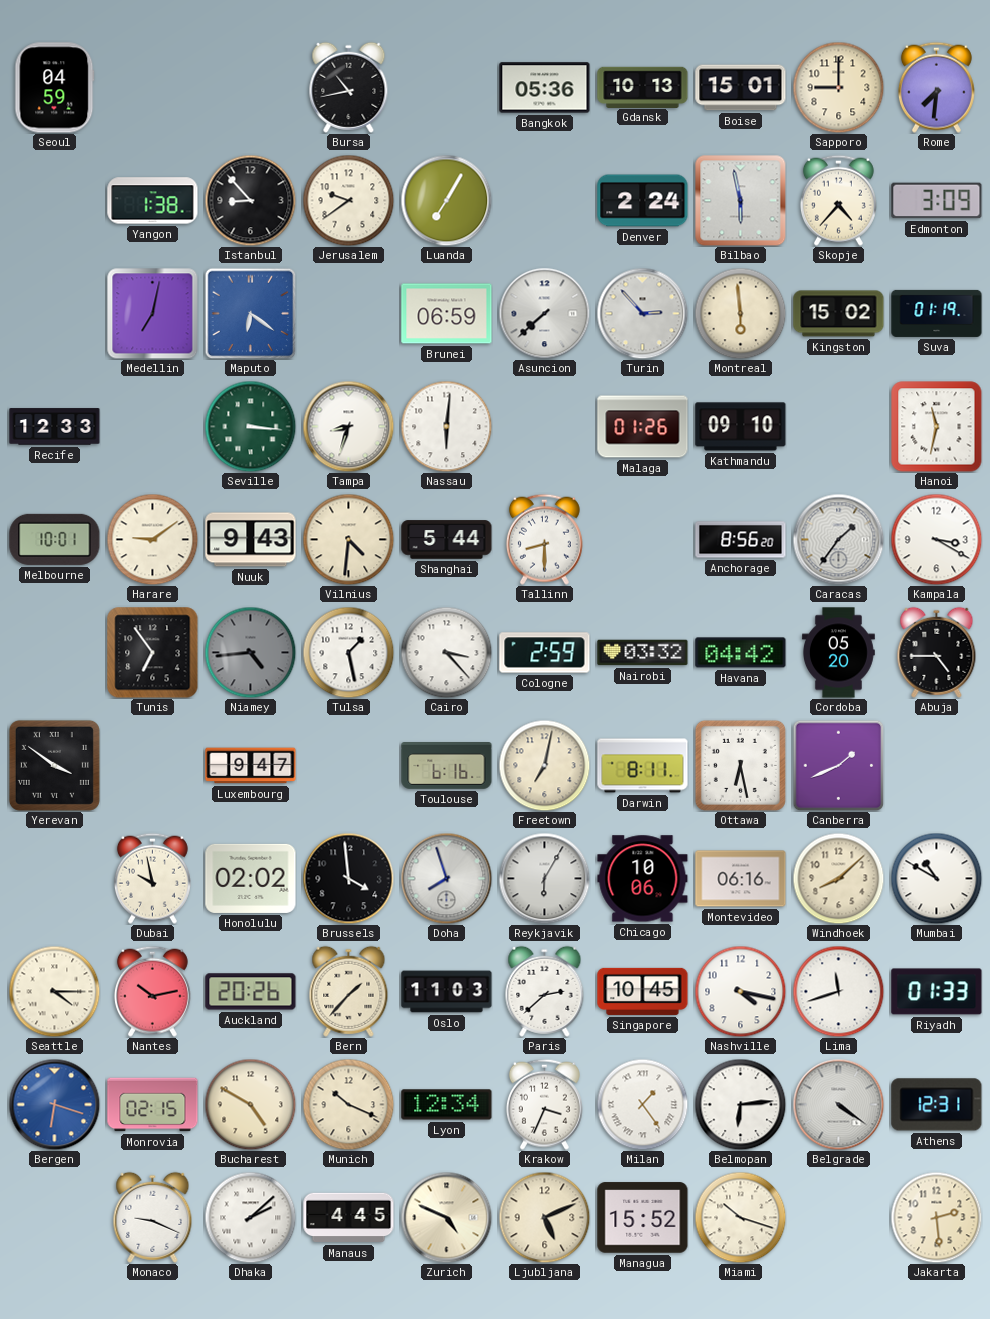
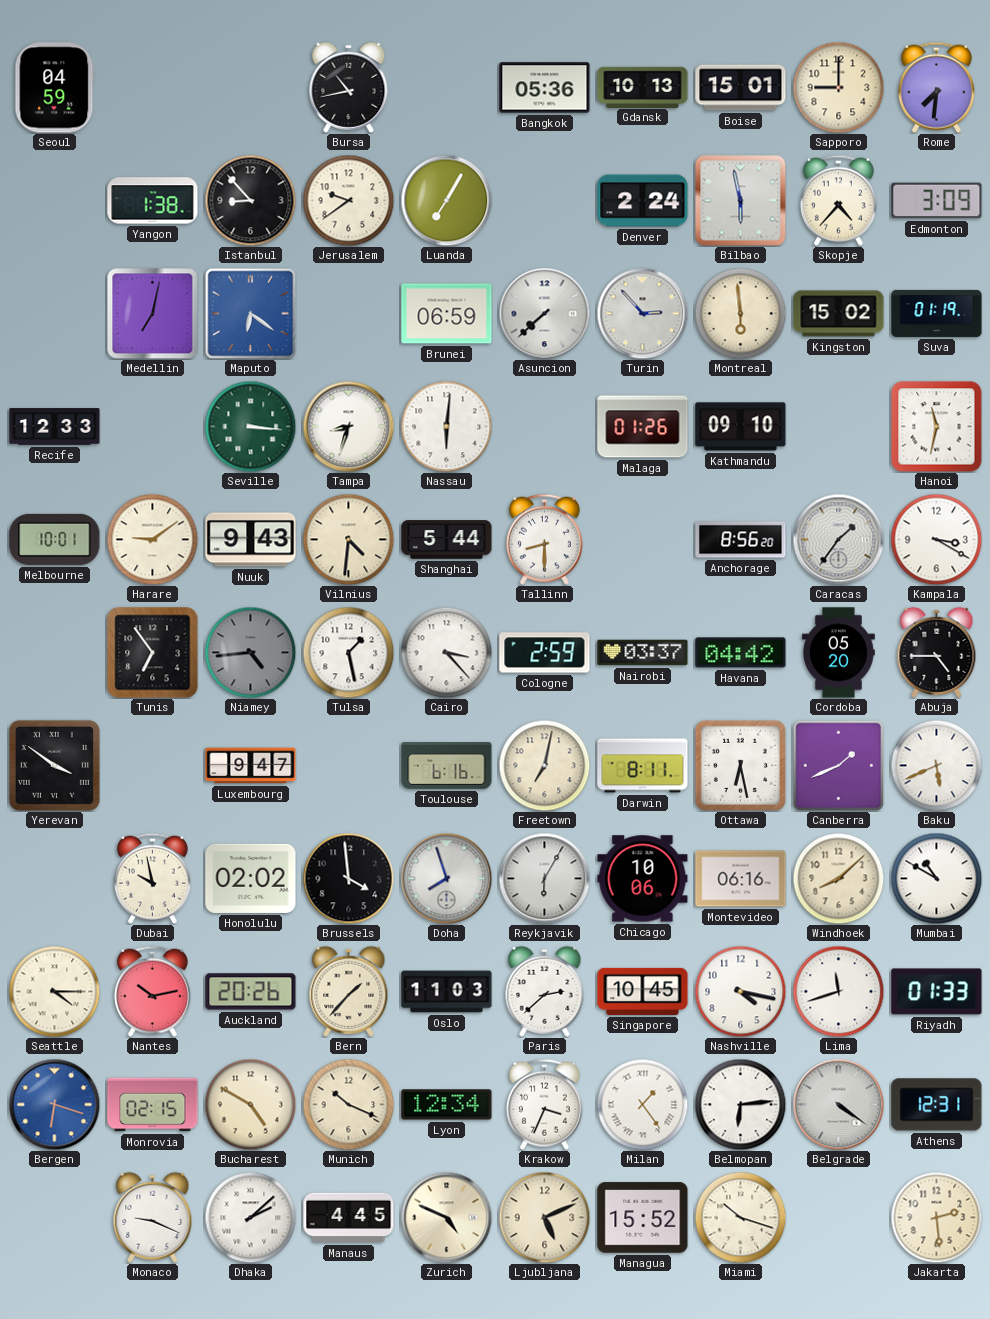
Nairobi: 03:32 -> 03:37 (643, 653)
Baku: none -> 5:41 (936, 765)
